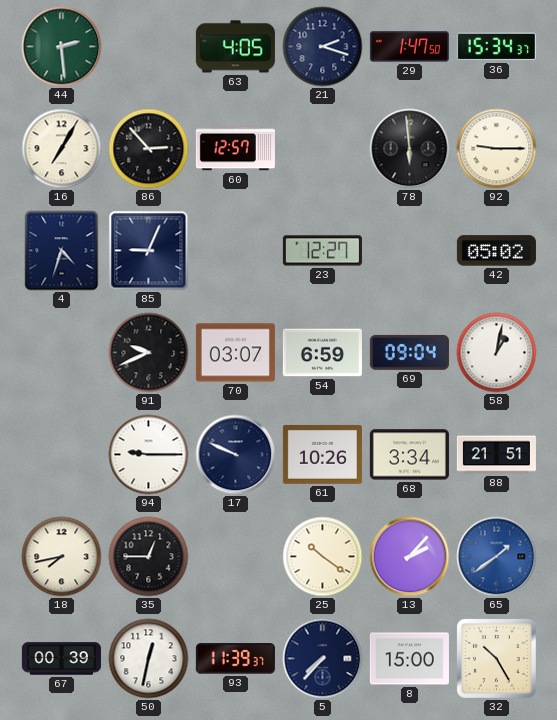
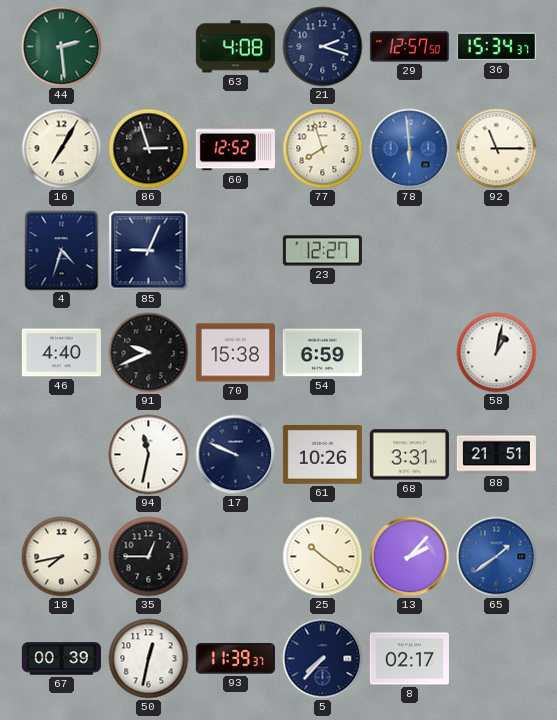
63: 4:05 -> 4:08 (235, 47)
29: 1:47 -> 12:57 (409, 47)
86: 2:53 -> 2:57 (149, 149)
60: 12:57 -> 12:52 (235, 149)
77: none -> 7:57 (323, 149)
78 dial: black -> blue (410, 149)
92: 9:15 -> 11:15 (497, 149)
42: 05:02 -> none (496, 251)
46: none -> 4:40 (61, 353)
70: 03:07 -> 15:38 (235, 353)
69: 09:04 -> none (409, 352)
94: 9:15 -> 11:32 (149, 455)
68: 3:34 -> 3:31 (409, 455)
8: 15:00 -> 02:17 (409, 659)
32: 10:25 -> none (496, 658)
